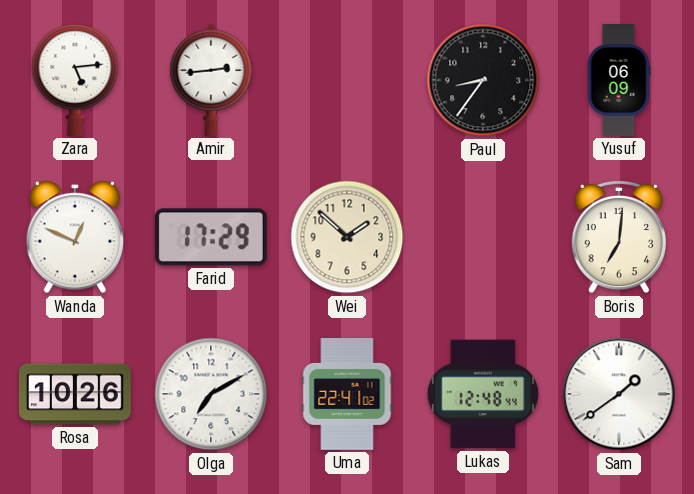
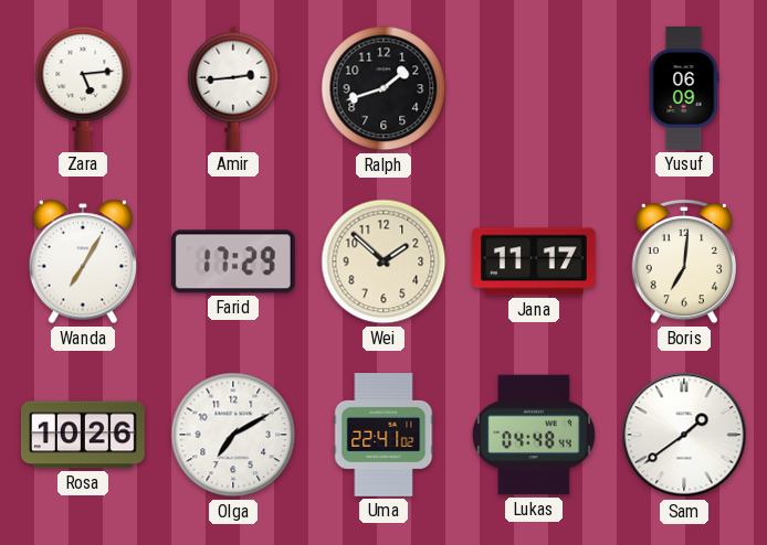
Ralph: none -> 1:42 (383, 88)
Paul: 8:36 -> none (483, 80)
Wanda: 12:49 -> 7:05 (82, 261)
Jana: none -> 11:17 (534, 261)
Lukas: 12:48 -> 04:48 (534, 435)
